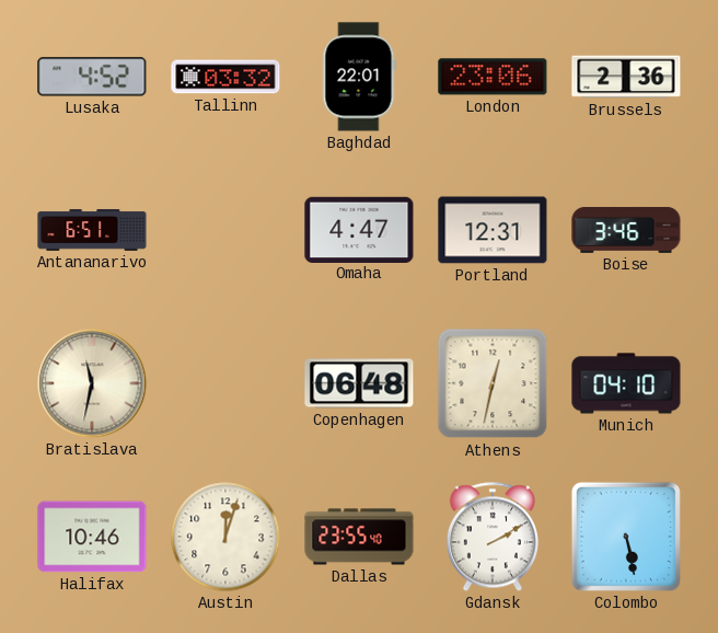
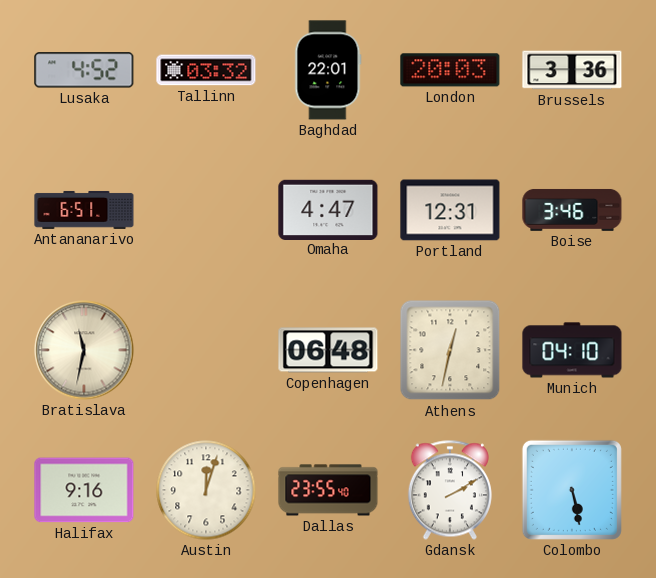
London: 23:06 -> 20:03 (450, 70)
Brussels: 2:36 -> 3:36 (572, 70)
Halifax: 10:46 -> 9:16 (84, 490)
